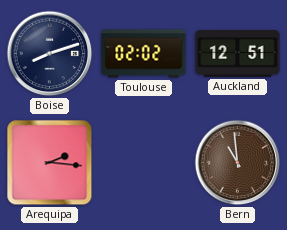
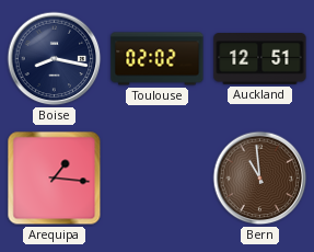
Boise: 8:12 -> 8:17 (55, 59)
Arequipa: 2:16 -> 1:16 (55, 179)
